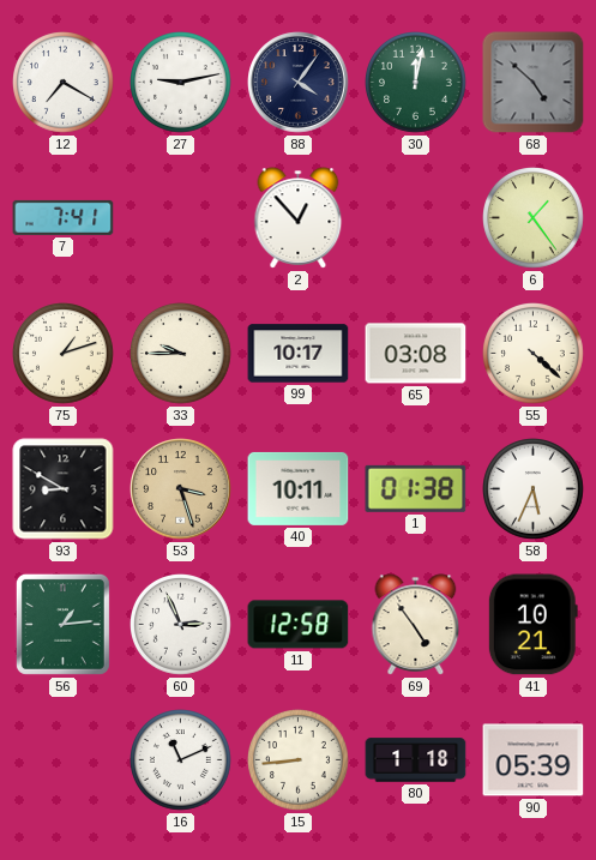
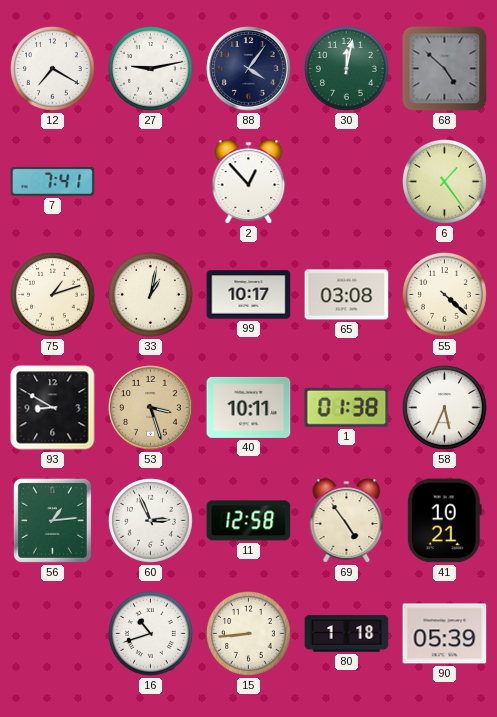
33: 9:45 -> 1:02 (151, 295)
16: 11:11 -> 10:42 (151, 634)
